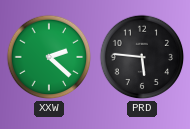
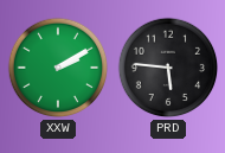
XXW: 2:22 -> 2:10 (58, 68)
